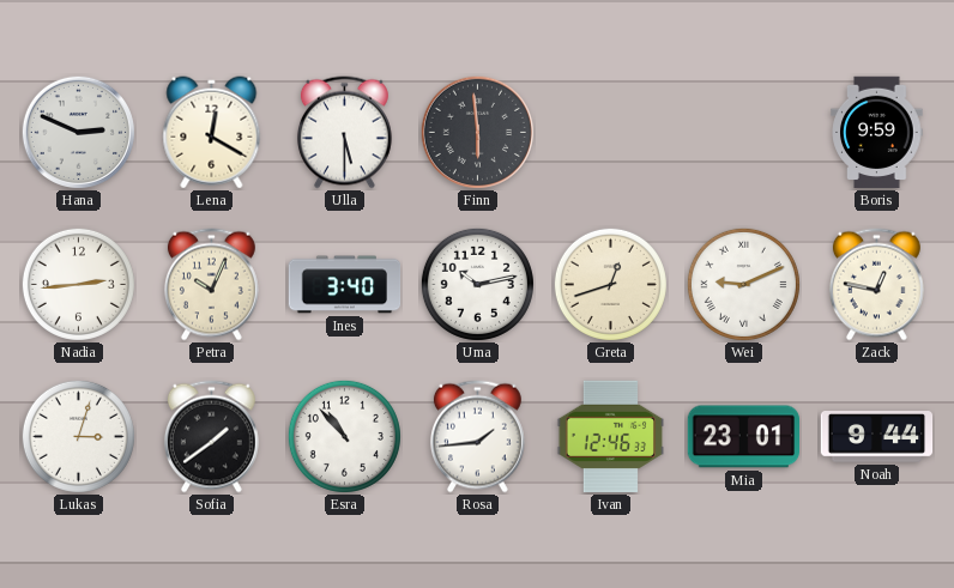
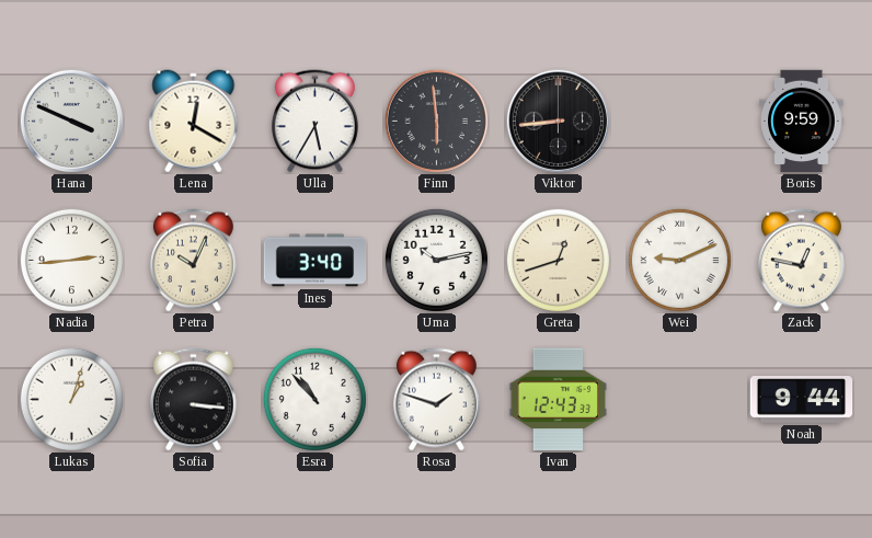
Hana: 2:49 -> 3:49 (71, 121)
Ulla: 5:30 -> 5:35 (314, 122)
Viktor: none -> 8:44 (558, 121)
Lukas: 3:03 -> 1:03 (71, 399)
Sofia: 1:39 -> 3:16 (193, 400)
Rosa: 1:44 -> 1:48 (436, 400)
Ivan: 12:46 -> 12:43 (558, 400)
Mia: 23:01 -> none (743, 437)
